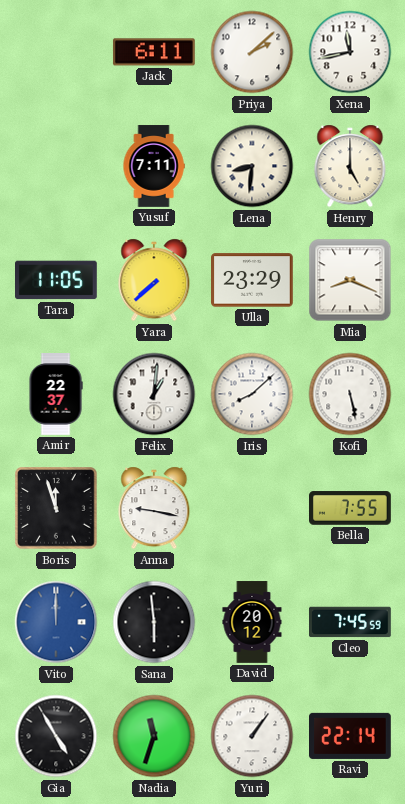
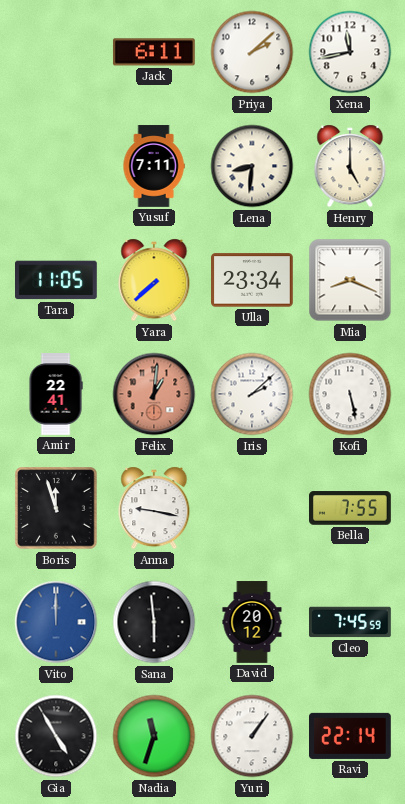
Ulla: 23:29 -> 23:34 (253, 280)
Amir: 22:37 -> 22:41 (56, 394)
Felix dial: white -> salmon (154, 394)
Iris: 8:08 -> 2:08 (252, 394)
